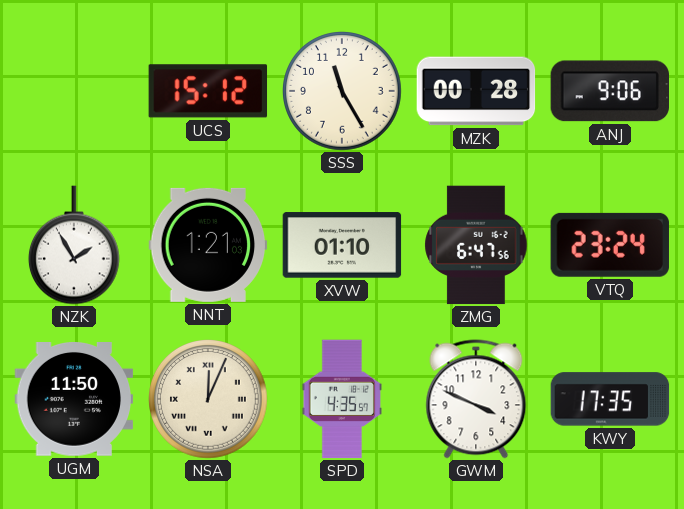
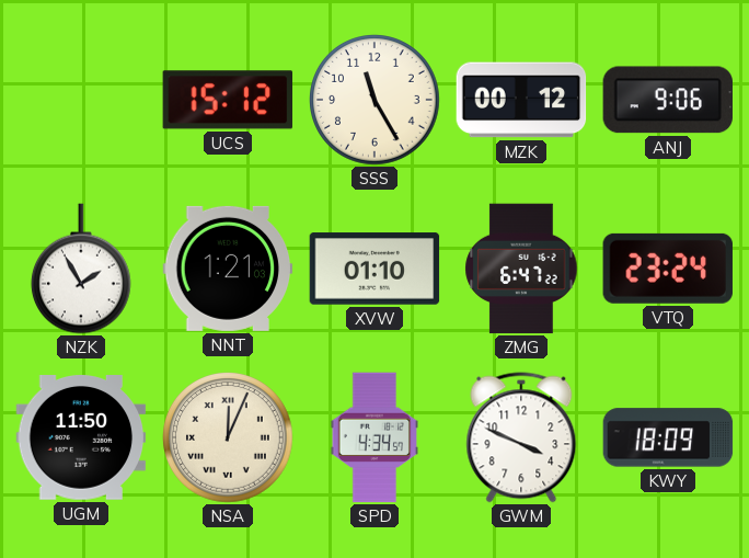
MZK: 00:28 -> 00:12 (521, 100)
ZMG: 6:47:56 -> 6:47:22 (521, 269)
SPD: 4:35 -> 4:34 (373, 437)
KWY: 17:35 -> 18:09 (668, 437)
